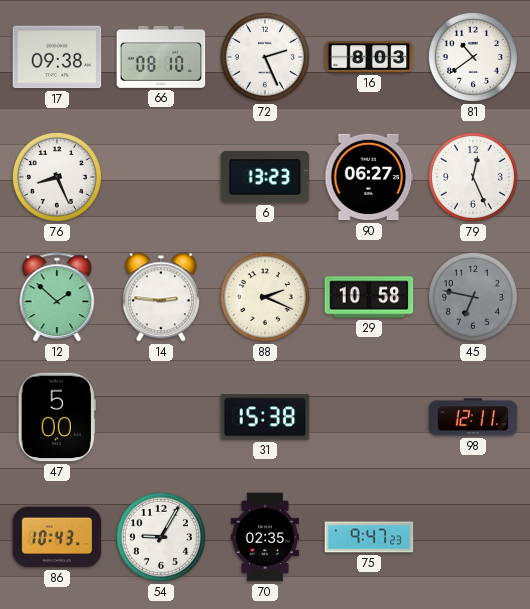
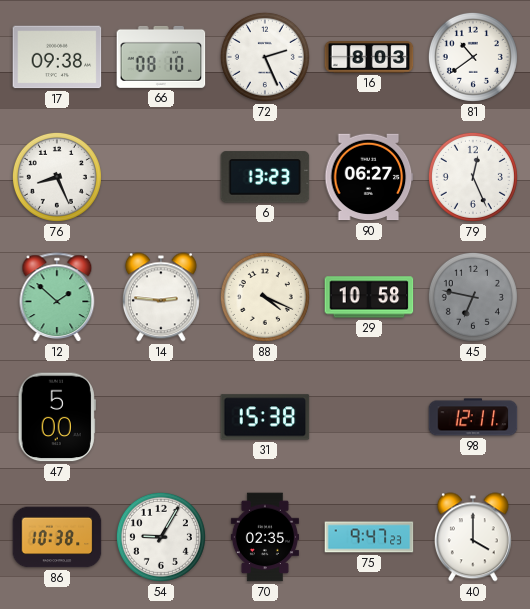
88: 2:19 -> 4:19 (265, 297)
86: 10:43 -> 10:38 (57, 537)
40: none -> 4:00 (473, 537)
